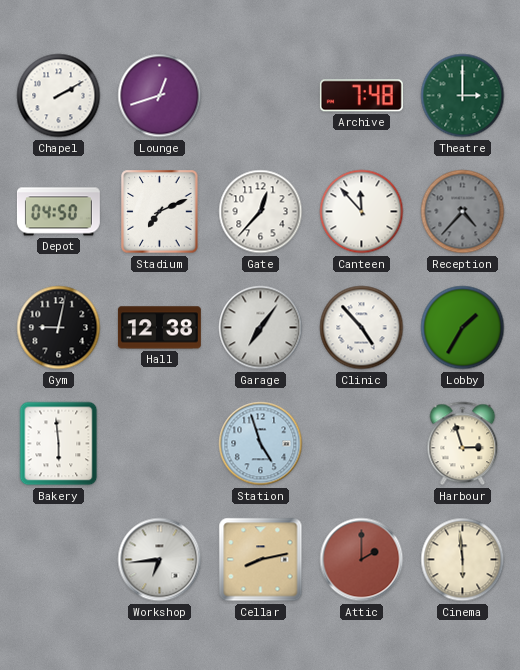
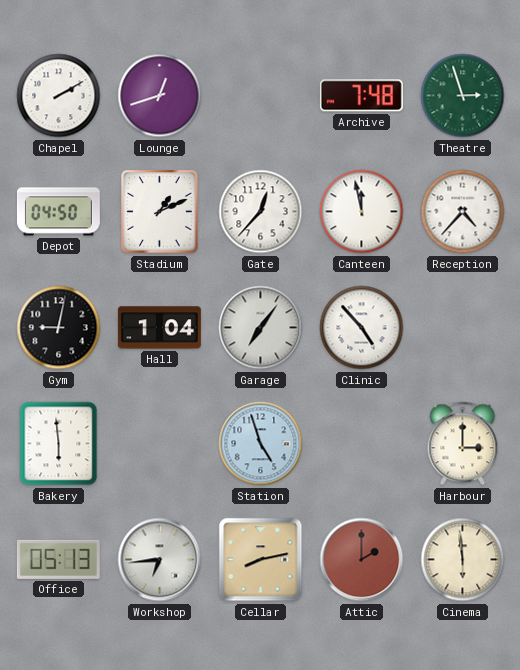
Theatre: 3:00 -> 2:57 (463, 96)
Stadium: 7:11 -> 1:11 (160, 212)
Canteen: 11:53 -> 11:58 (362, 212)
Reception dial: grey -> white (463, 212)
Hall: 12:38 -> 1:04 (159, 328)
Lobby: 1:35 -> none (463, 328)
Harbour: 2:57 -> 3:00 (463, 444)
Office: none -> 05:13 (58, 559)
